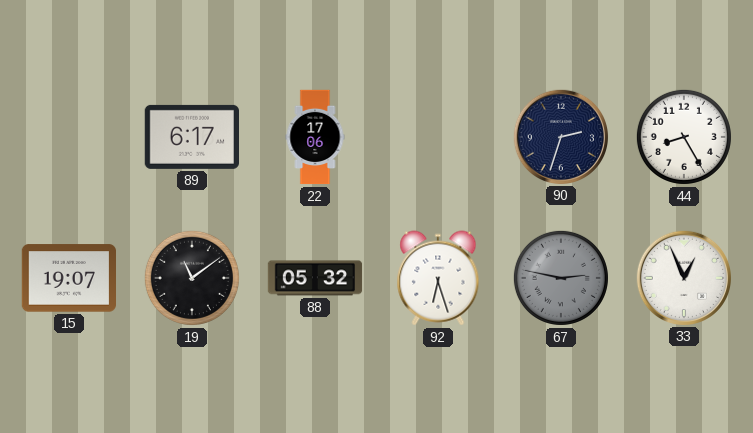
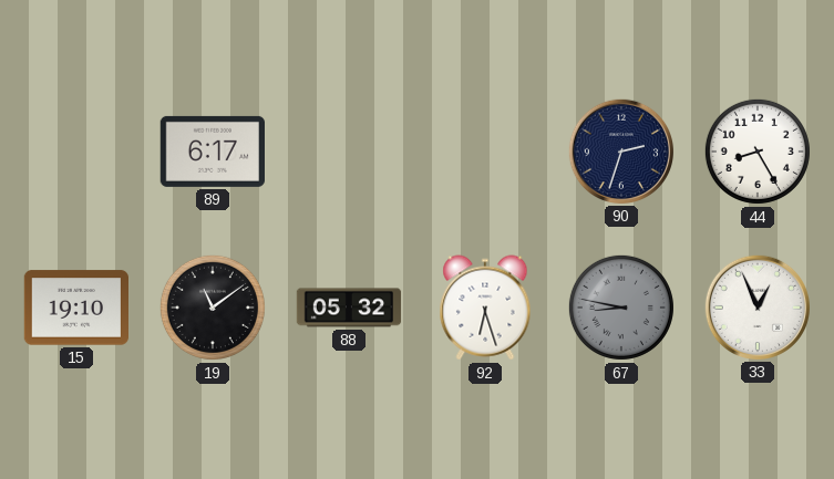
22: 17:06 -> none (315, 137)
15: 19:07 -> 19:10 (75, 308)
67: 2:47 -> 8:47 (621, 308)
